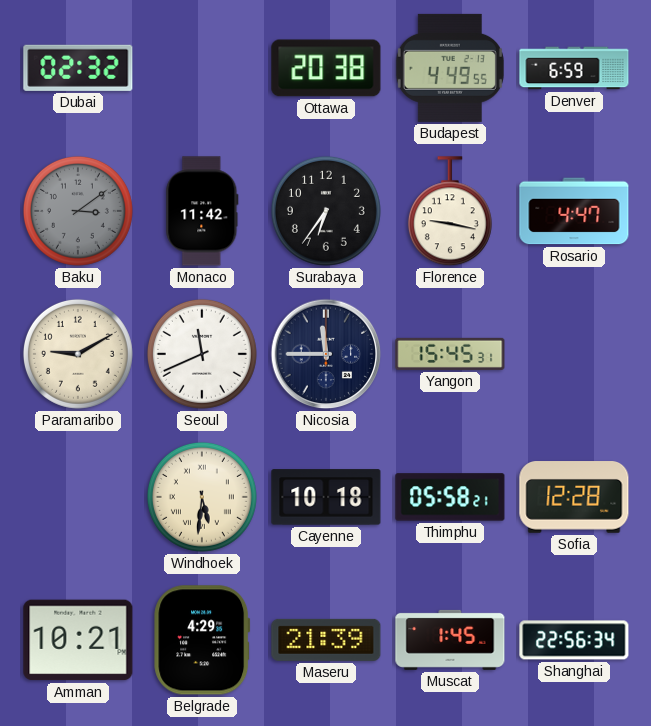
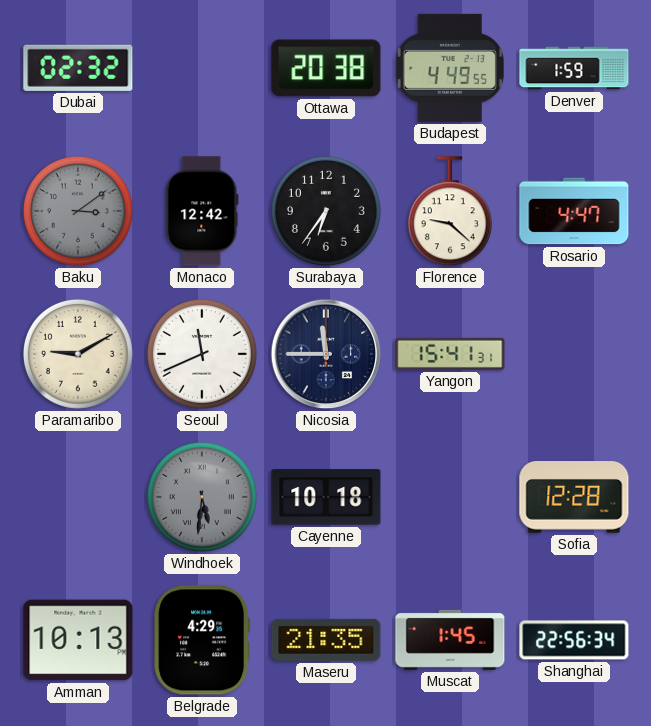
Denver: 6:59 -> 1:59 (574, 68)
Monaco: 11:42 -> 12:42 (202, 211)
Florence: 9:17 -> 9:22 (450, 212)
Yangon: 15:45 -> 15:41 (450, 354)
Windhoek dial: cream -> grey (202, 497)
Thimphu: 05:58 -> none (450, 497)
Amman: 10:21 -> 10:13 (78, 640)
Maseru: 21:39 -> 21:35 (326, 640)
